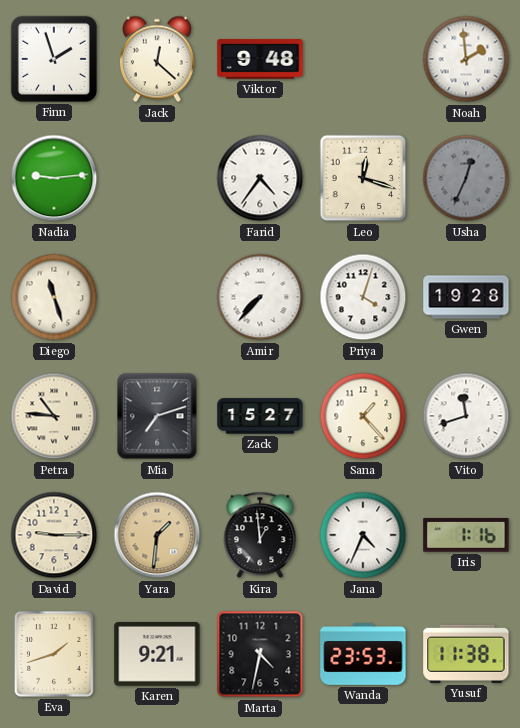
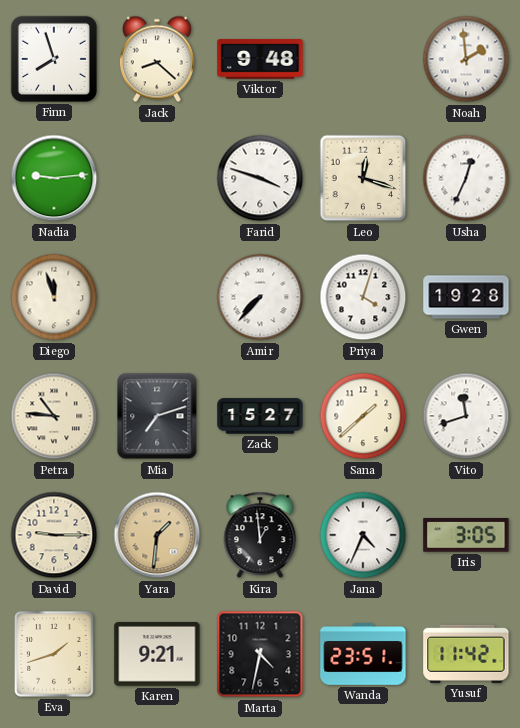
Finn: 1:57 -> 7:57 (54, 59)
Jack: 12:22 -> 8:22 (157, 59)
Farid: 4:36 -> 3:48 (260, 178)
Usha dial: grey -> white (466, 178)
Diego: 11:27 -> 11:57 (54, 297)
Sana: 1:23 -> 1:38 (363, 416)
Iris: 1:16 -> 3:05 (466, 536)
Wanda: 23:53 -> 23:51 (363, 654)
Yusuf: 11:38 -> 11:42 (466, 654)
